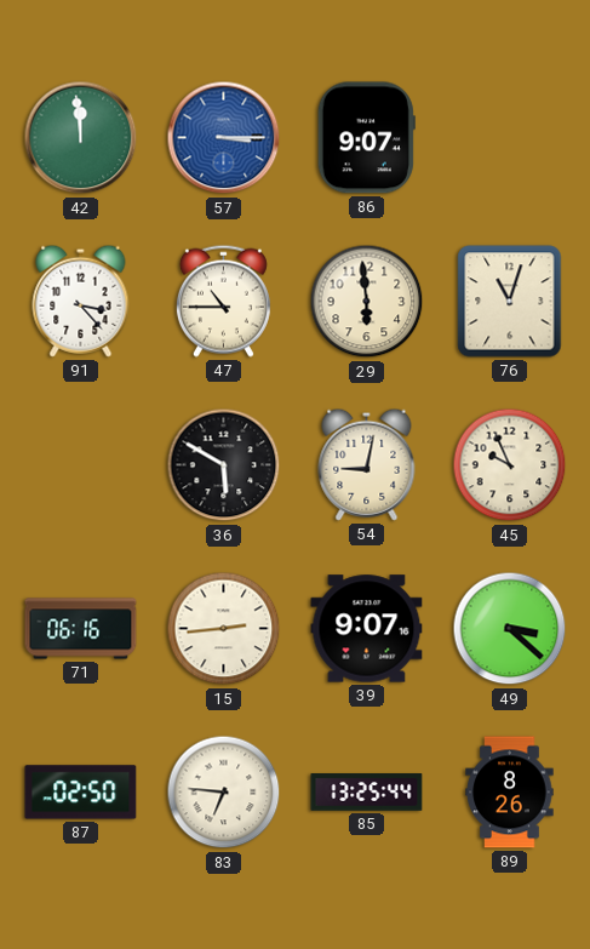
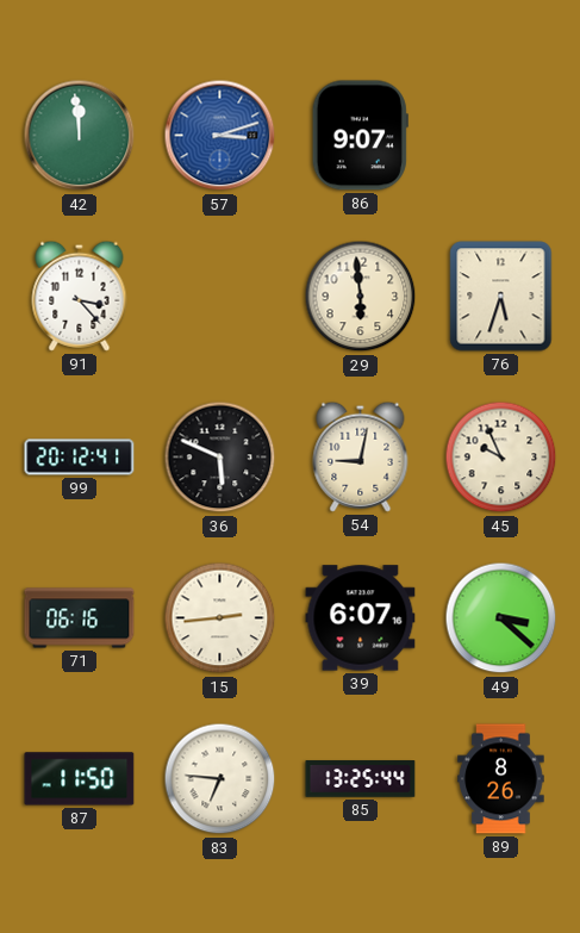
57: 3:15 -> 3:12 (220, 136)
47: 10:45 -> none (223, 301)
76: 11:03 -> 5:33 (501, 297)
99: none -> 20:12 (80, 458)
36: 5:50 -> 5:49 (220, 458)
39: 9:07 -> 6:07 (361, 618)
87: 02:50 -> 11:50 (80, 779)
